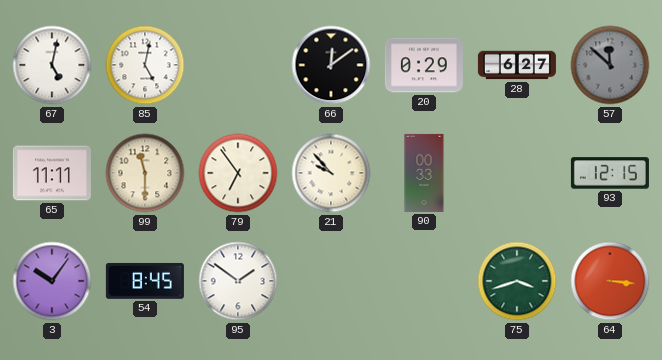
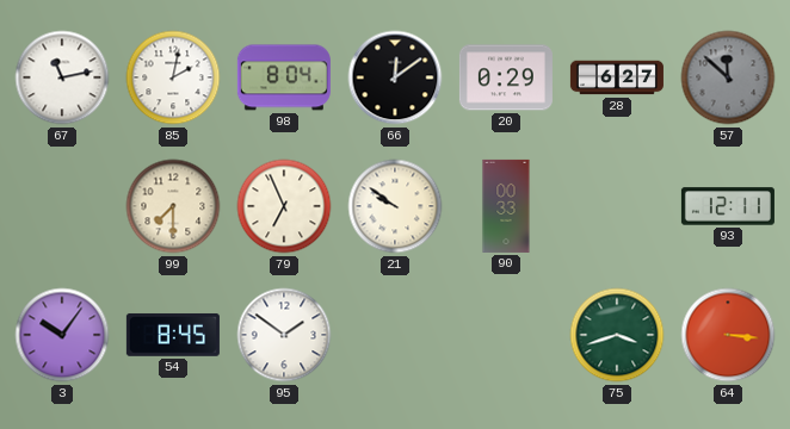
67: 5:02 -> 11:13 (62, 77)
85: 5:02 -> 2:02 (173, 77)
98: none -> 8:04 (284, 77)
65: 11:11 -> none (52, 173)
99: 11:30 -> 7:30 (173, 206)
79: 6:54 -> 6:56 (284, 206)
21: 9:53 -> 9:51 (395, 206)
93: 12:15 -> 12:11 (728, 206)
